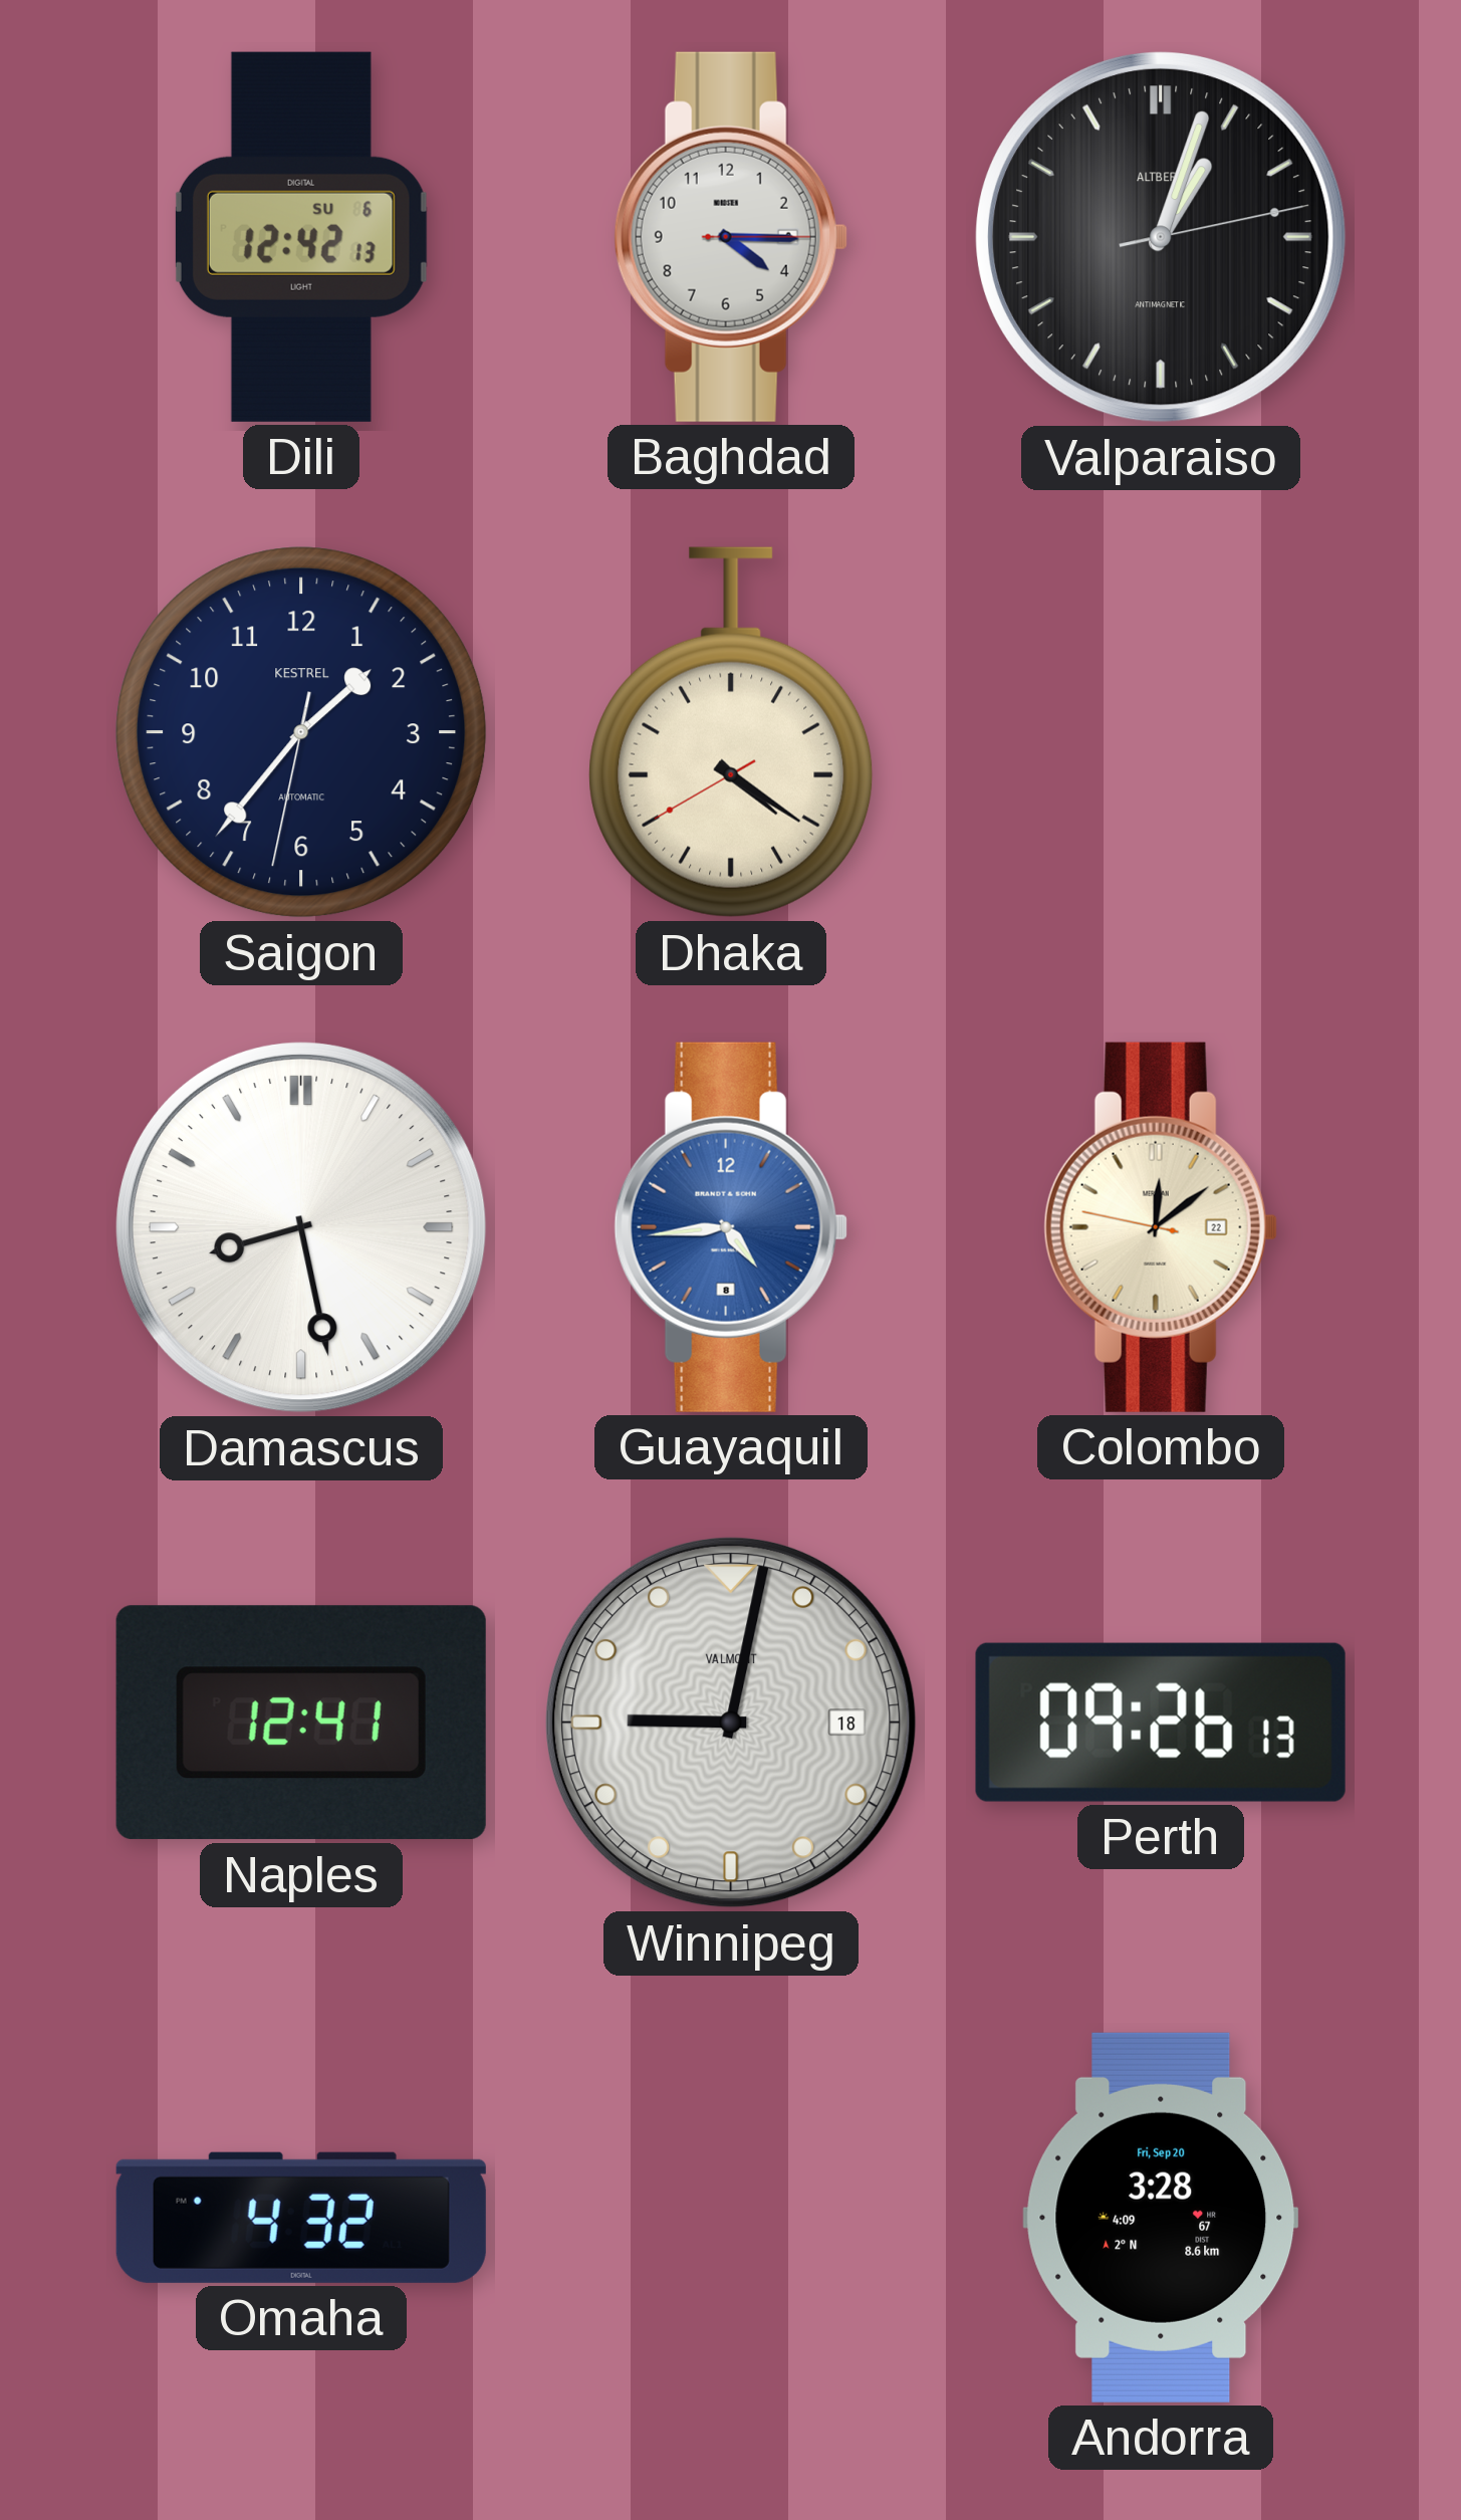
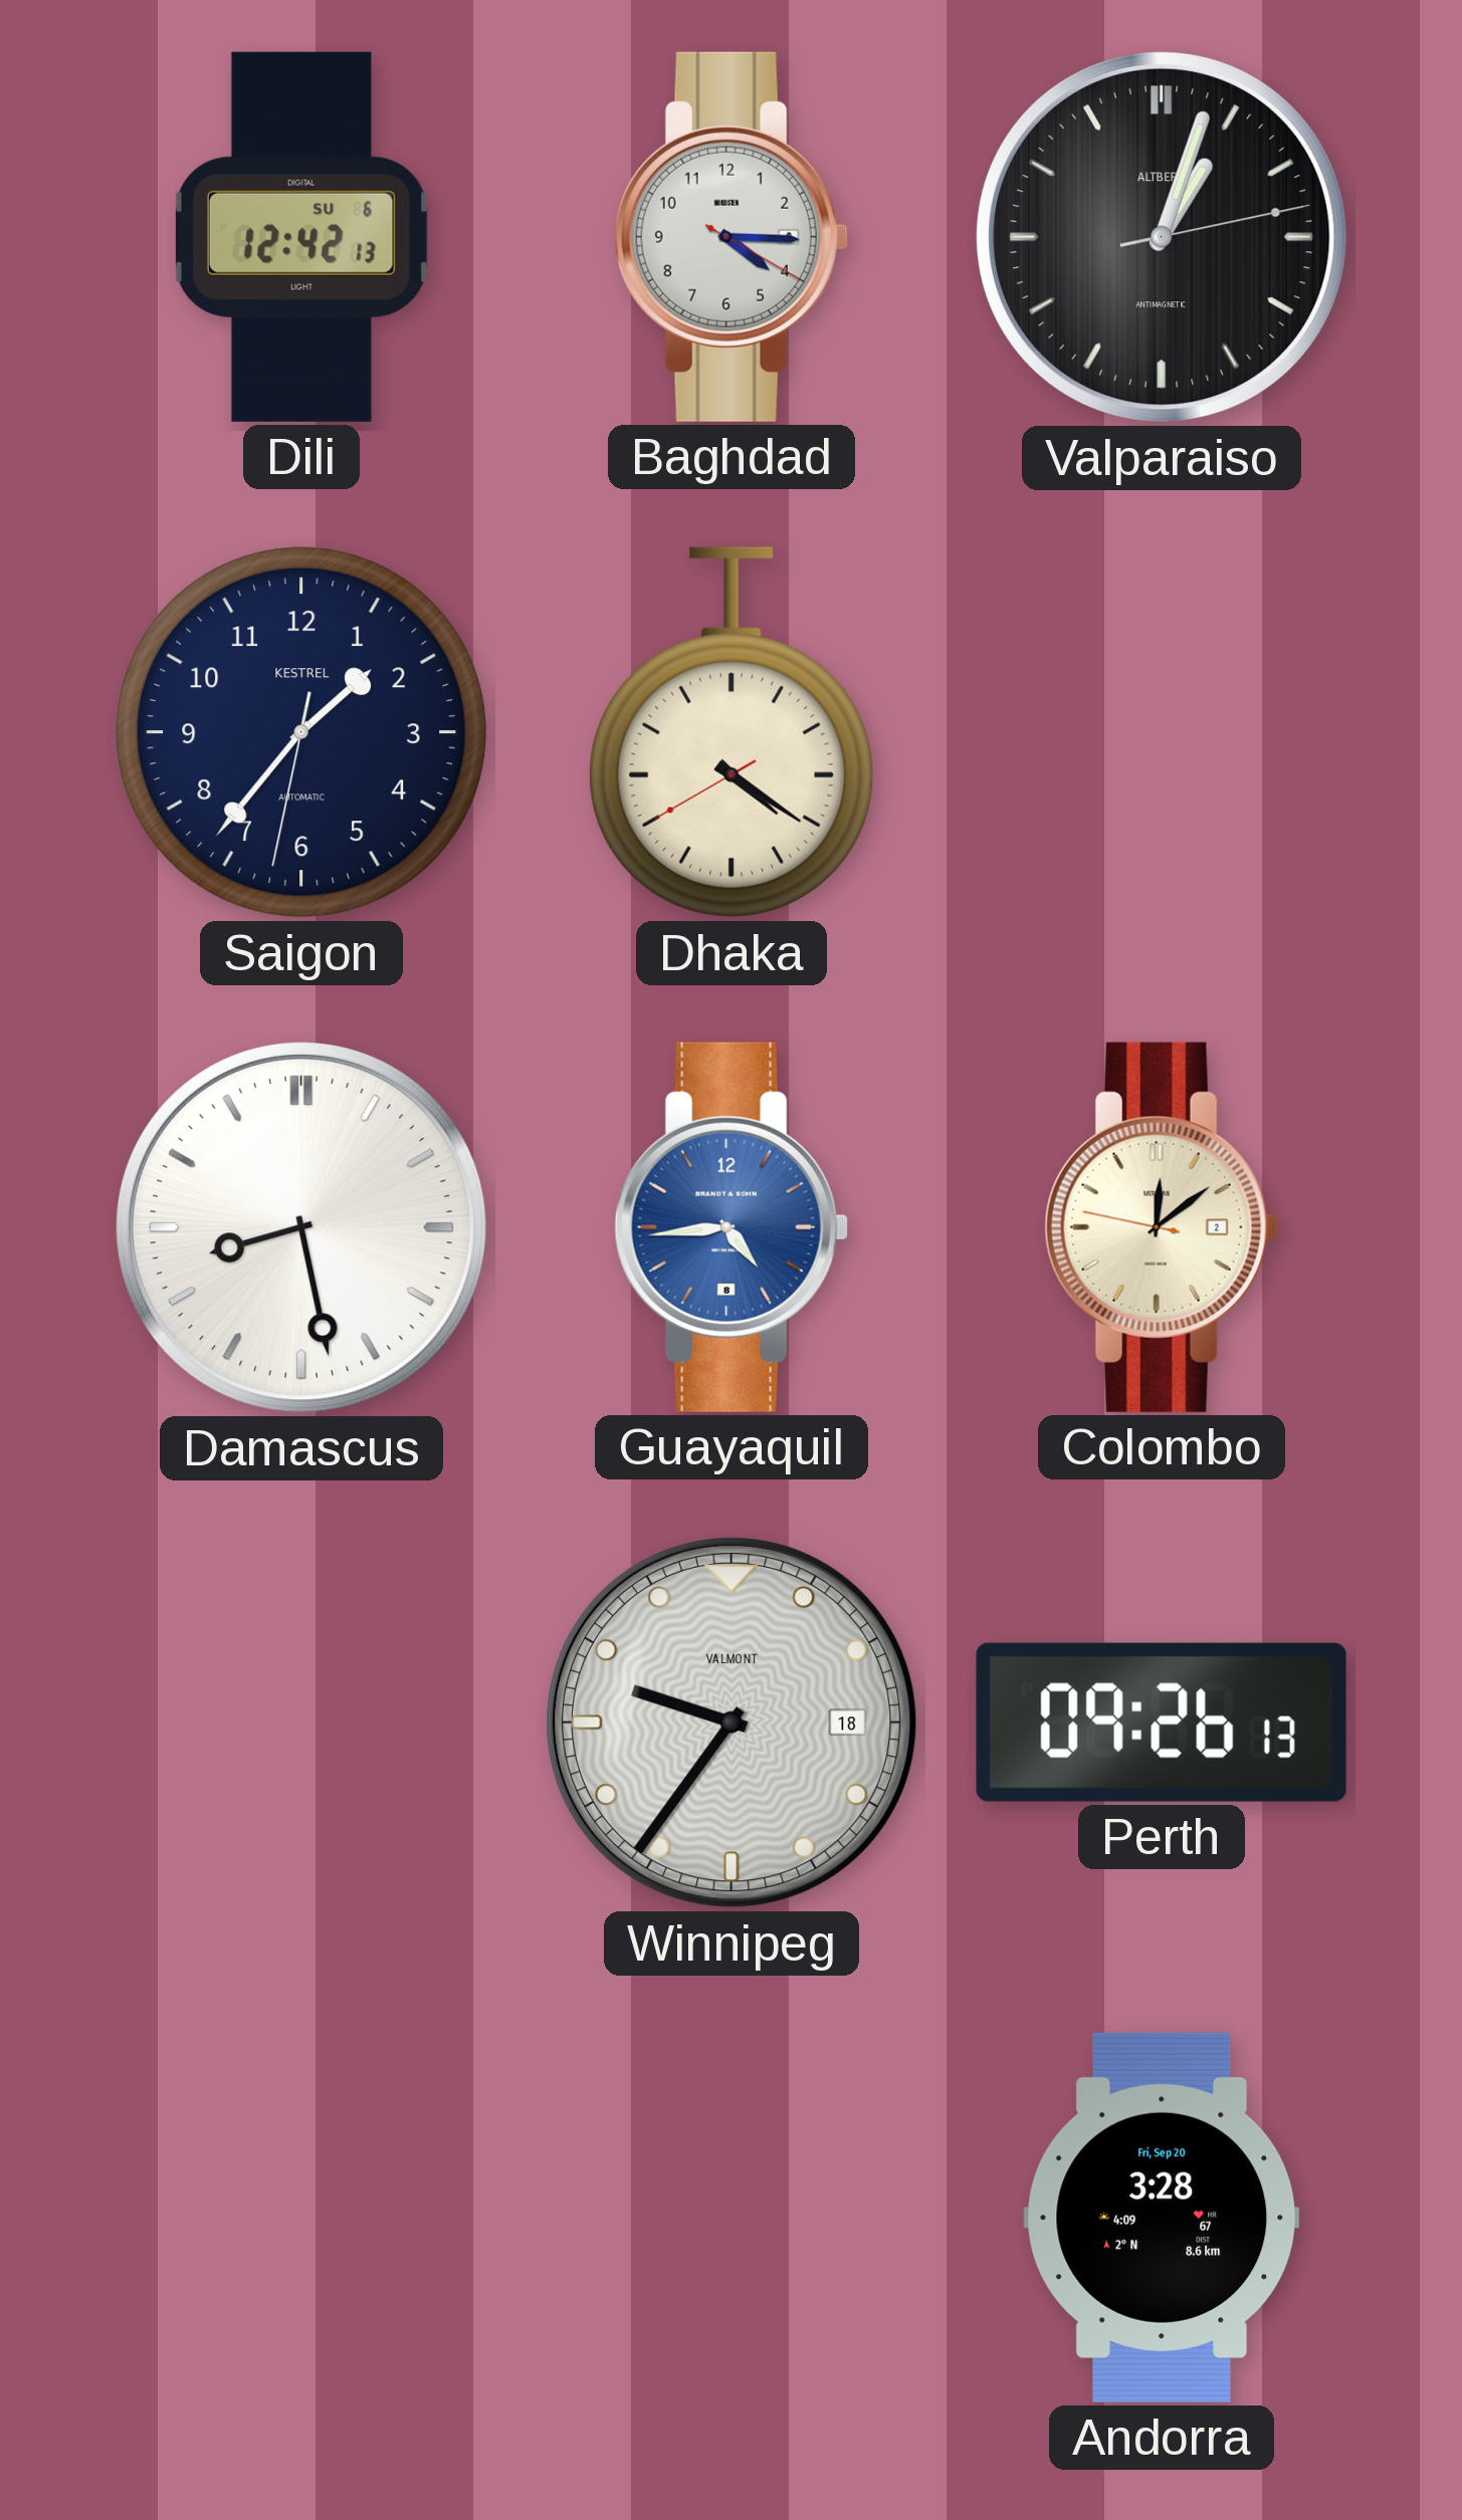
Baghdad: 4:15:15 -> 4:15:20 (732, 237)
Colombo date: 22 -> 2 (1162, 1227)
Naples: 12:41 -> none (301, 1723)
Winnipeg: 9:02 -> 9:36 (732, 1723)
Omaha: 4:32 -> none (301, 2218)
